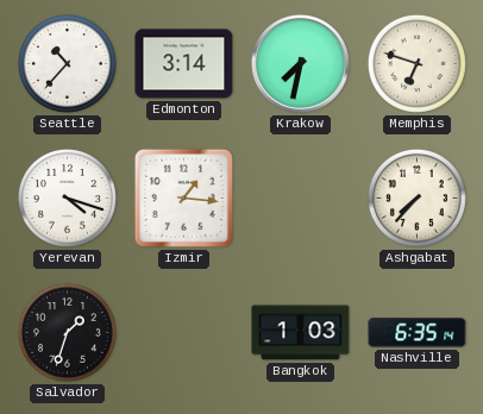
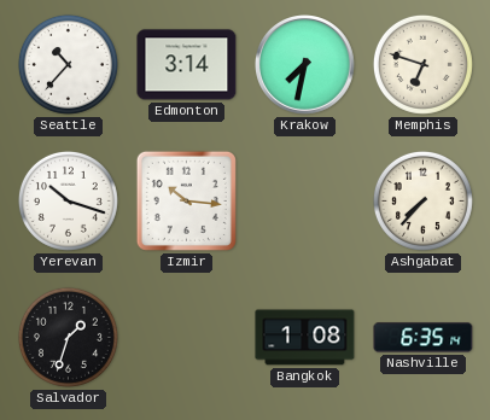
Yerevan: 4:18 -> 10:18 (68, 200)
Izmir: 1:16 -> 10:16 (186, 200)
Bangkok: 1:03 -> 1:08 (305, 338)
